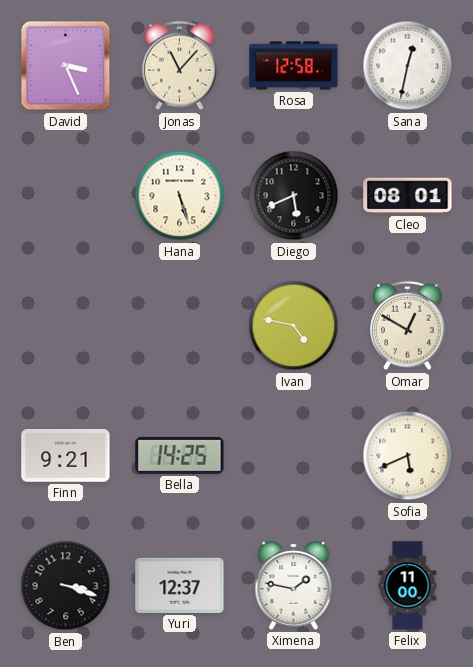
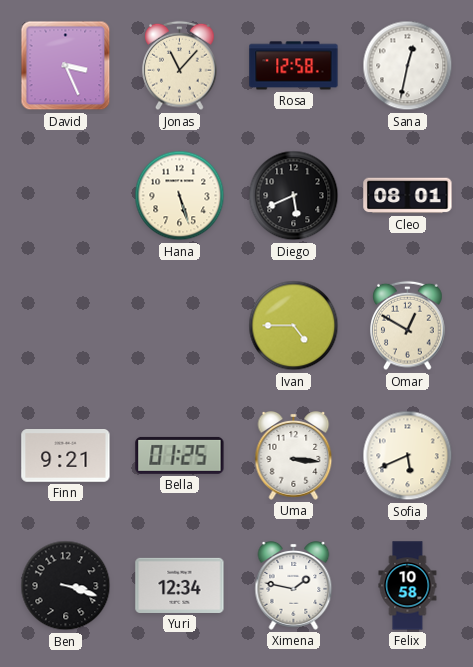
Ivan: 4:47 -> 4:45 (294, 326)
Bella: 14:25 -> 01:25 (180, 455)
Uma: none -> 3:16 (294, 456)
Yuri: 12:37 -> 12:34 (180, 585)
Felix: 11:00 -> 10:58 (408, 586)
